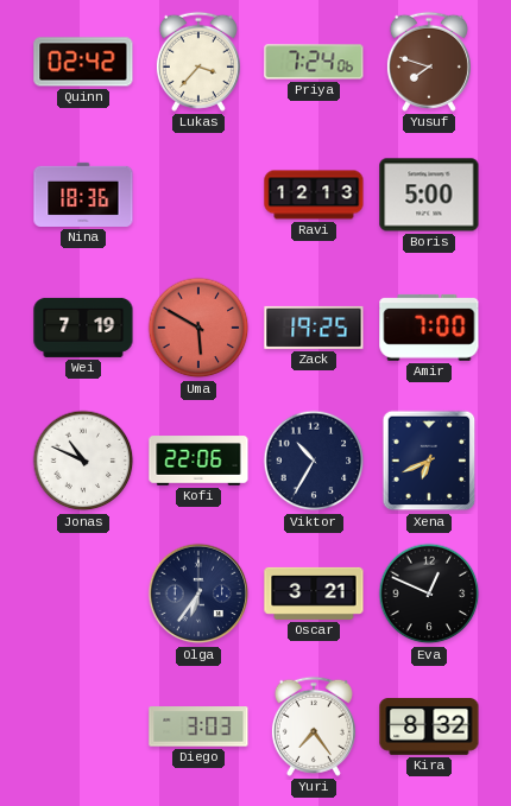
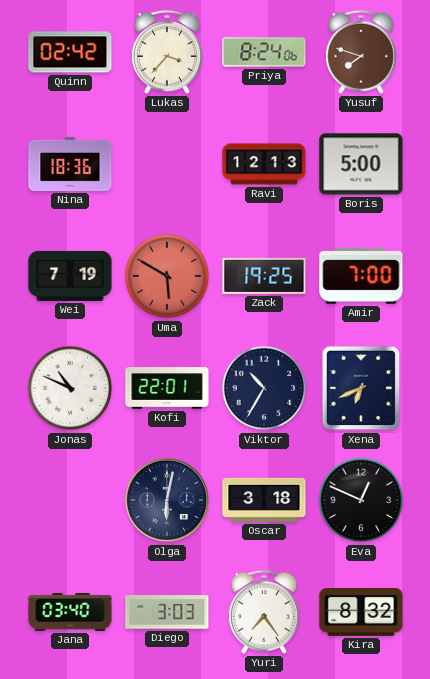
Priya: 7:24 -> 8:24 (264, 52)
Kofi: 22:06 -> 22:01 (167, 388)
Olga: 6:36 -> 6:02 (167, 500)
Oscar: 3:21 -> 3:18 (264, 500)
Jana: none -> 03:40 (70, 612)
